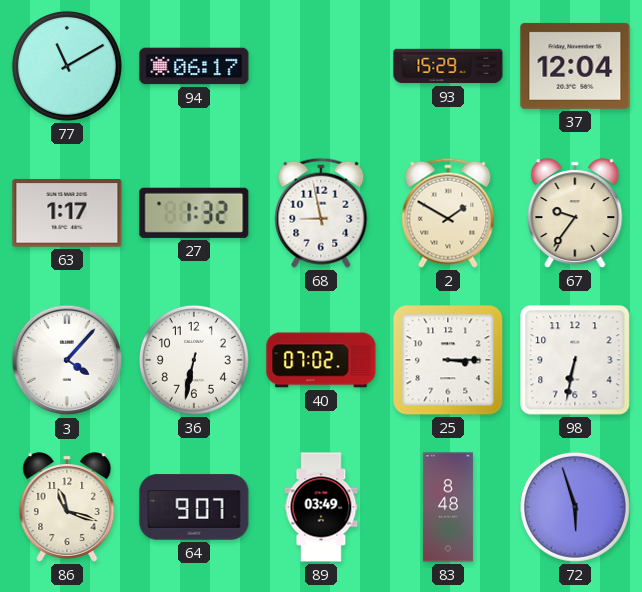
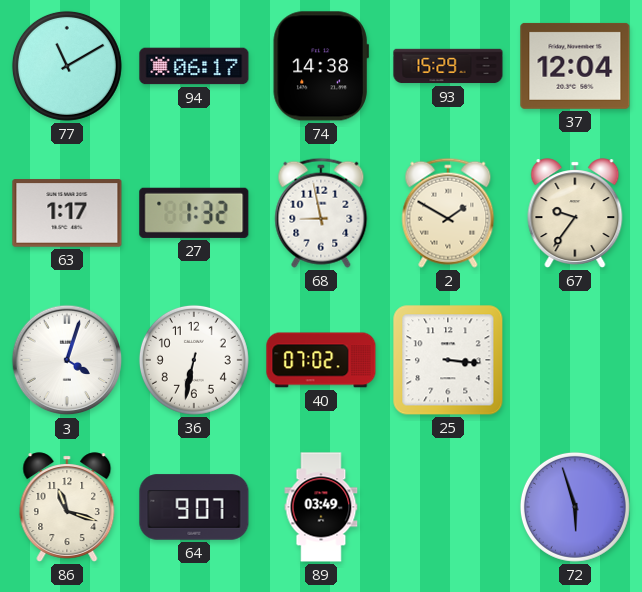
74: none -> 14:38 (321, 66)
3: 4:07 -> 4:03 (67, 360)
25: 3:15 -> 3:16 (448, 360)
98: 6:32 -> none (575, 360)
83: 8:48 -> none (448, 507)
